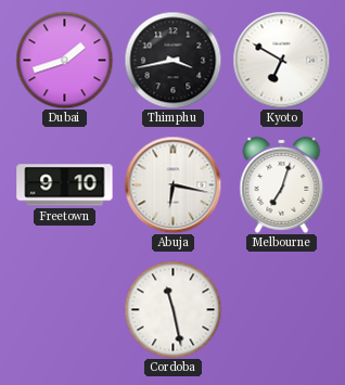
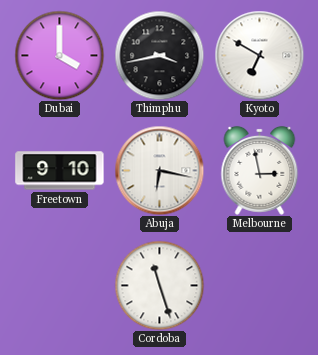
Dubai: 1:42 -> 4:00 (59, 55)
Melbourne: 7:03 -> 2:58 (260, 170)
Cordoba: 11:28 -> 11:27 (159, 285)
